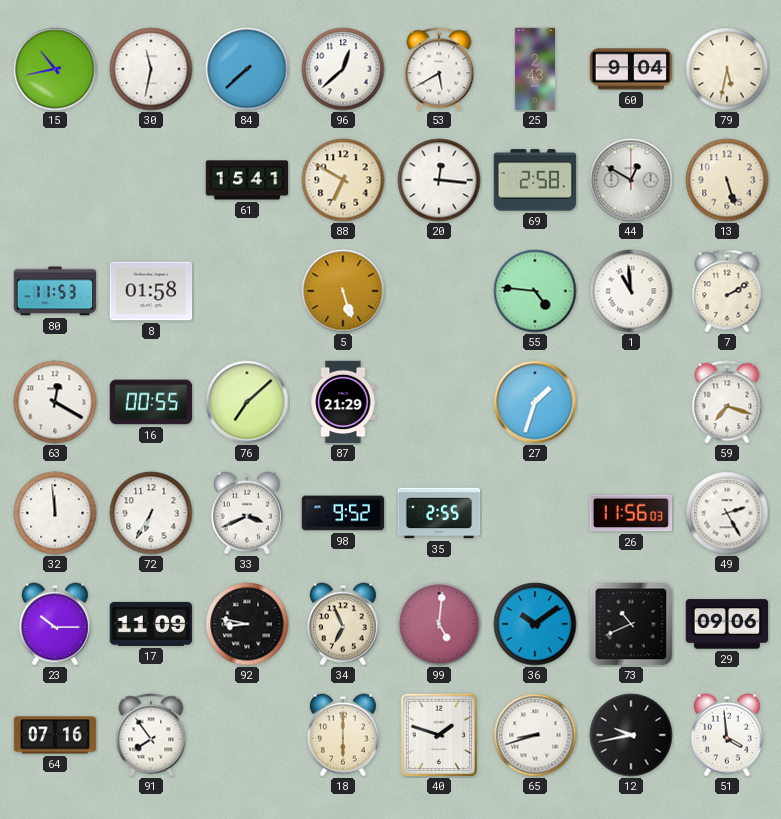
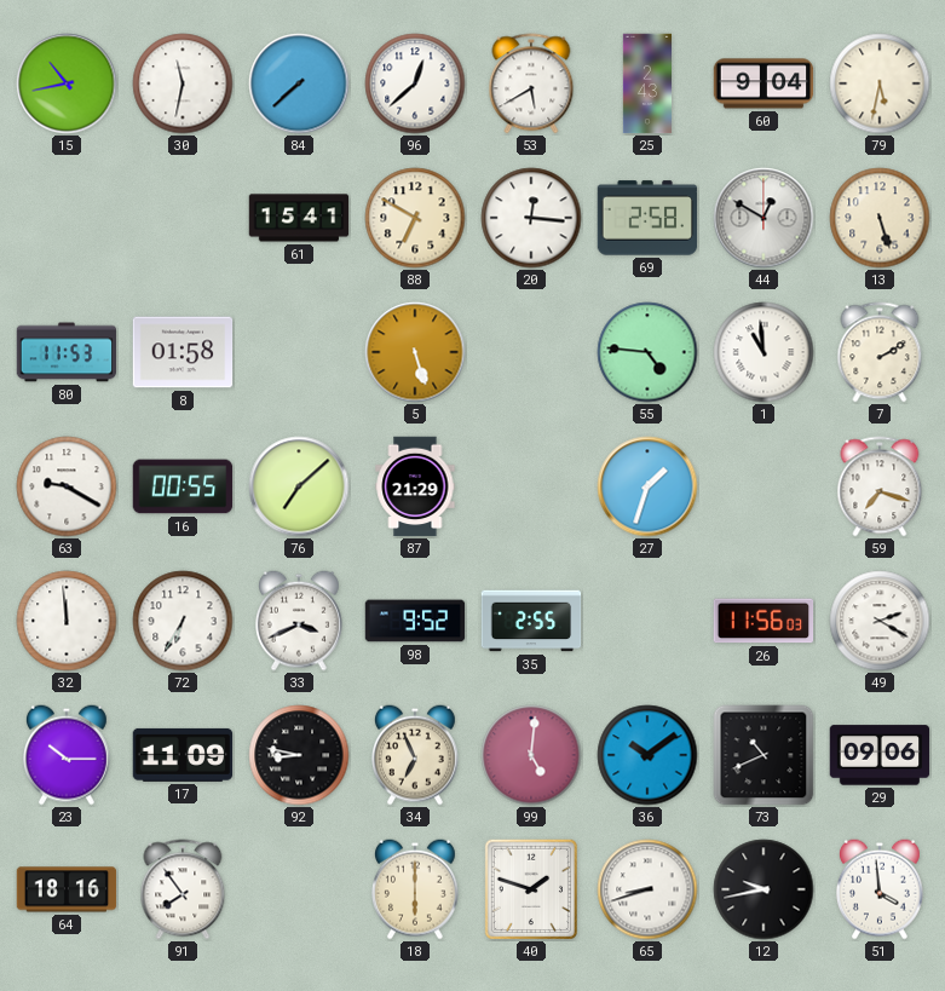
63: 12:20 -> 9:20 (67, 486)
49: 2:25 -> 2:20 (880, 621)
64: 07:16 -> 18:16 (67, 889)
